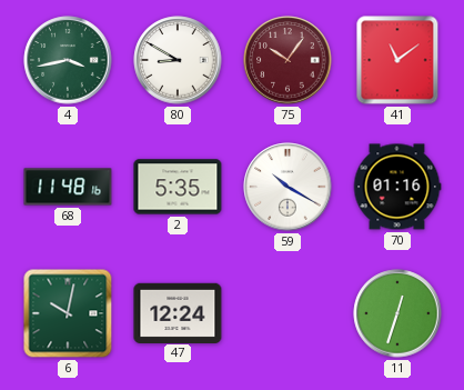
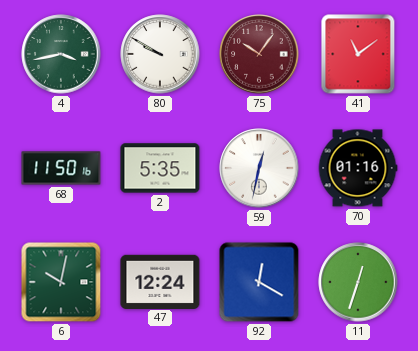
80: 8:50 -> 9:50 (160, 54)
68: 11:48 -> 11:50 (61, 168)
59: 10:20 -> 12:32 (259, 168)
92: none -> 12:20 (259, 282)
